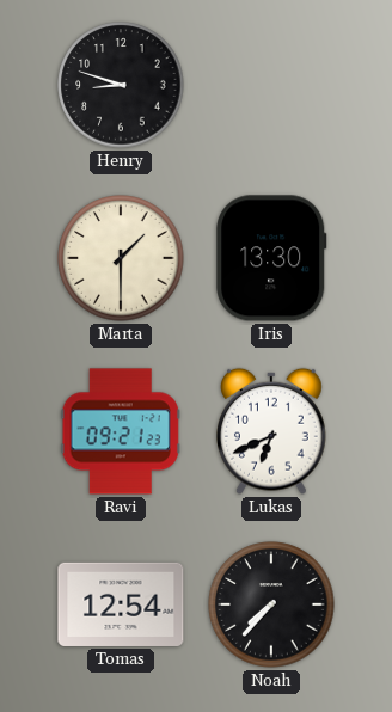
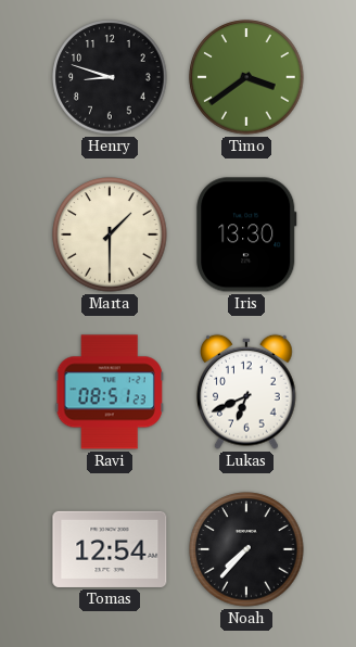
Timo: none -> 3:39 (246, 77)
Ravi: 09:21 -> 08:51 (110, 392)
